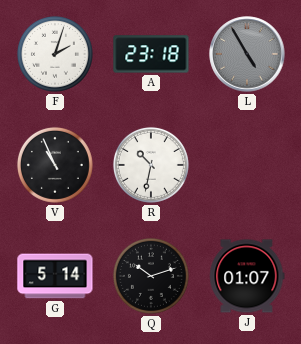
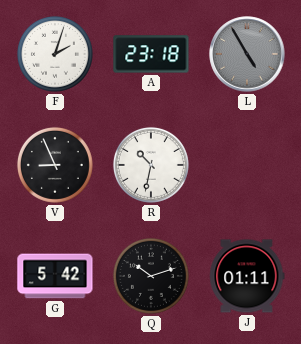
V: 10:56 -> 8:56 (55, 165)
G: 5:14 -> 5:42 (55, 276)
J: 01:07 -> 01:11 (247, 276)
